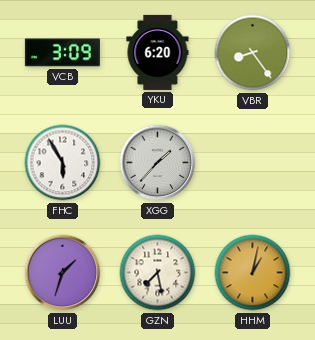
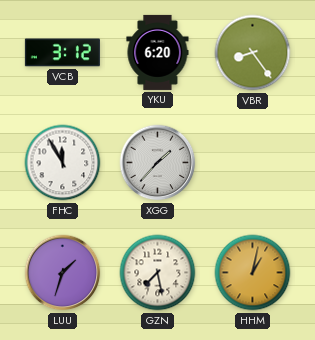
VCB: 3:09 -> 3:12 (62, 53)
FHC: 5:55 -> 11:55 (63, 163)
